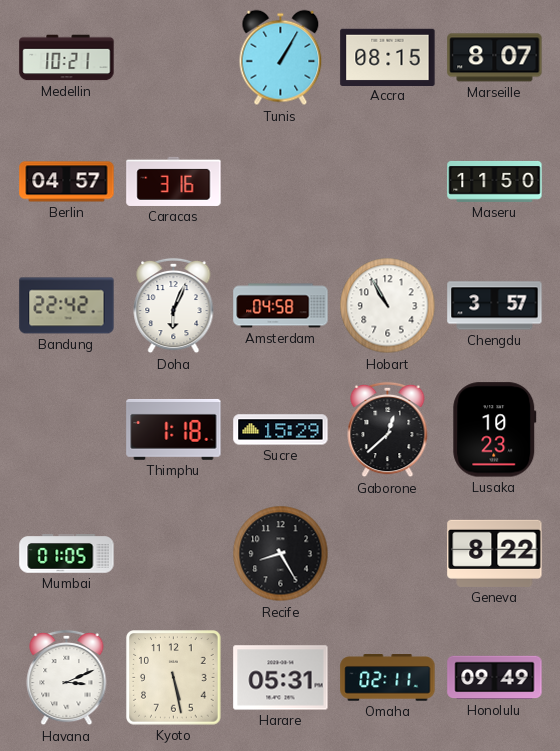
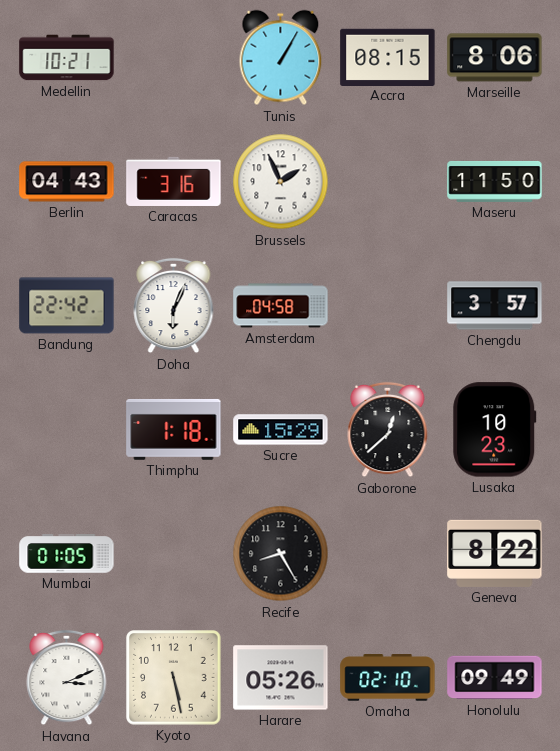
Marseille: 8:07 -> 8:06 (495, 58)
Berlin: 04:57 -> 04:43 (67, 182)
Brussels: none -> 1:56 (281, 182)
Hobart: 10:55 -> none (388, 306)
Harare: 05:31 -> 05:26 (281, 678)
Omaha: 02:11 -> 02:10 (388, 678)
